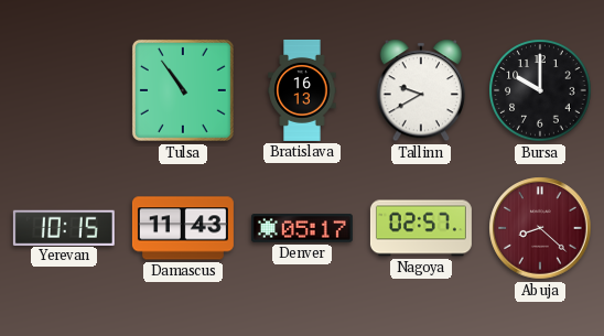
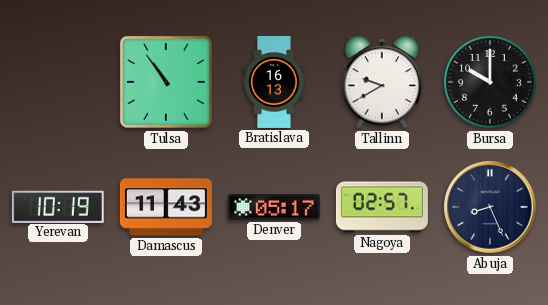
Yerevan: 10:15 -> 10:19 (58, 206)
Abuja: 8:22 -> 8:26 (490, 207)
Abuja dial: burgundy -> navy (490, 207)
